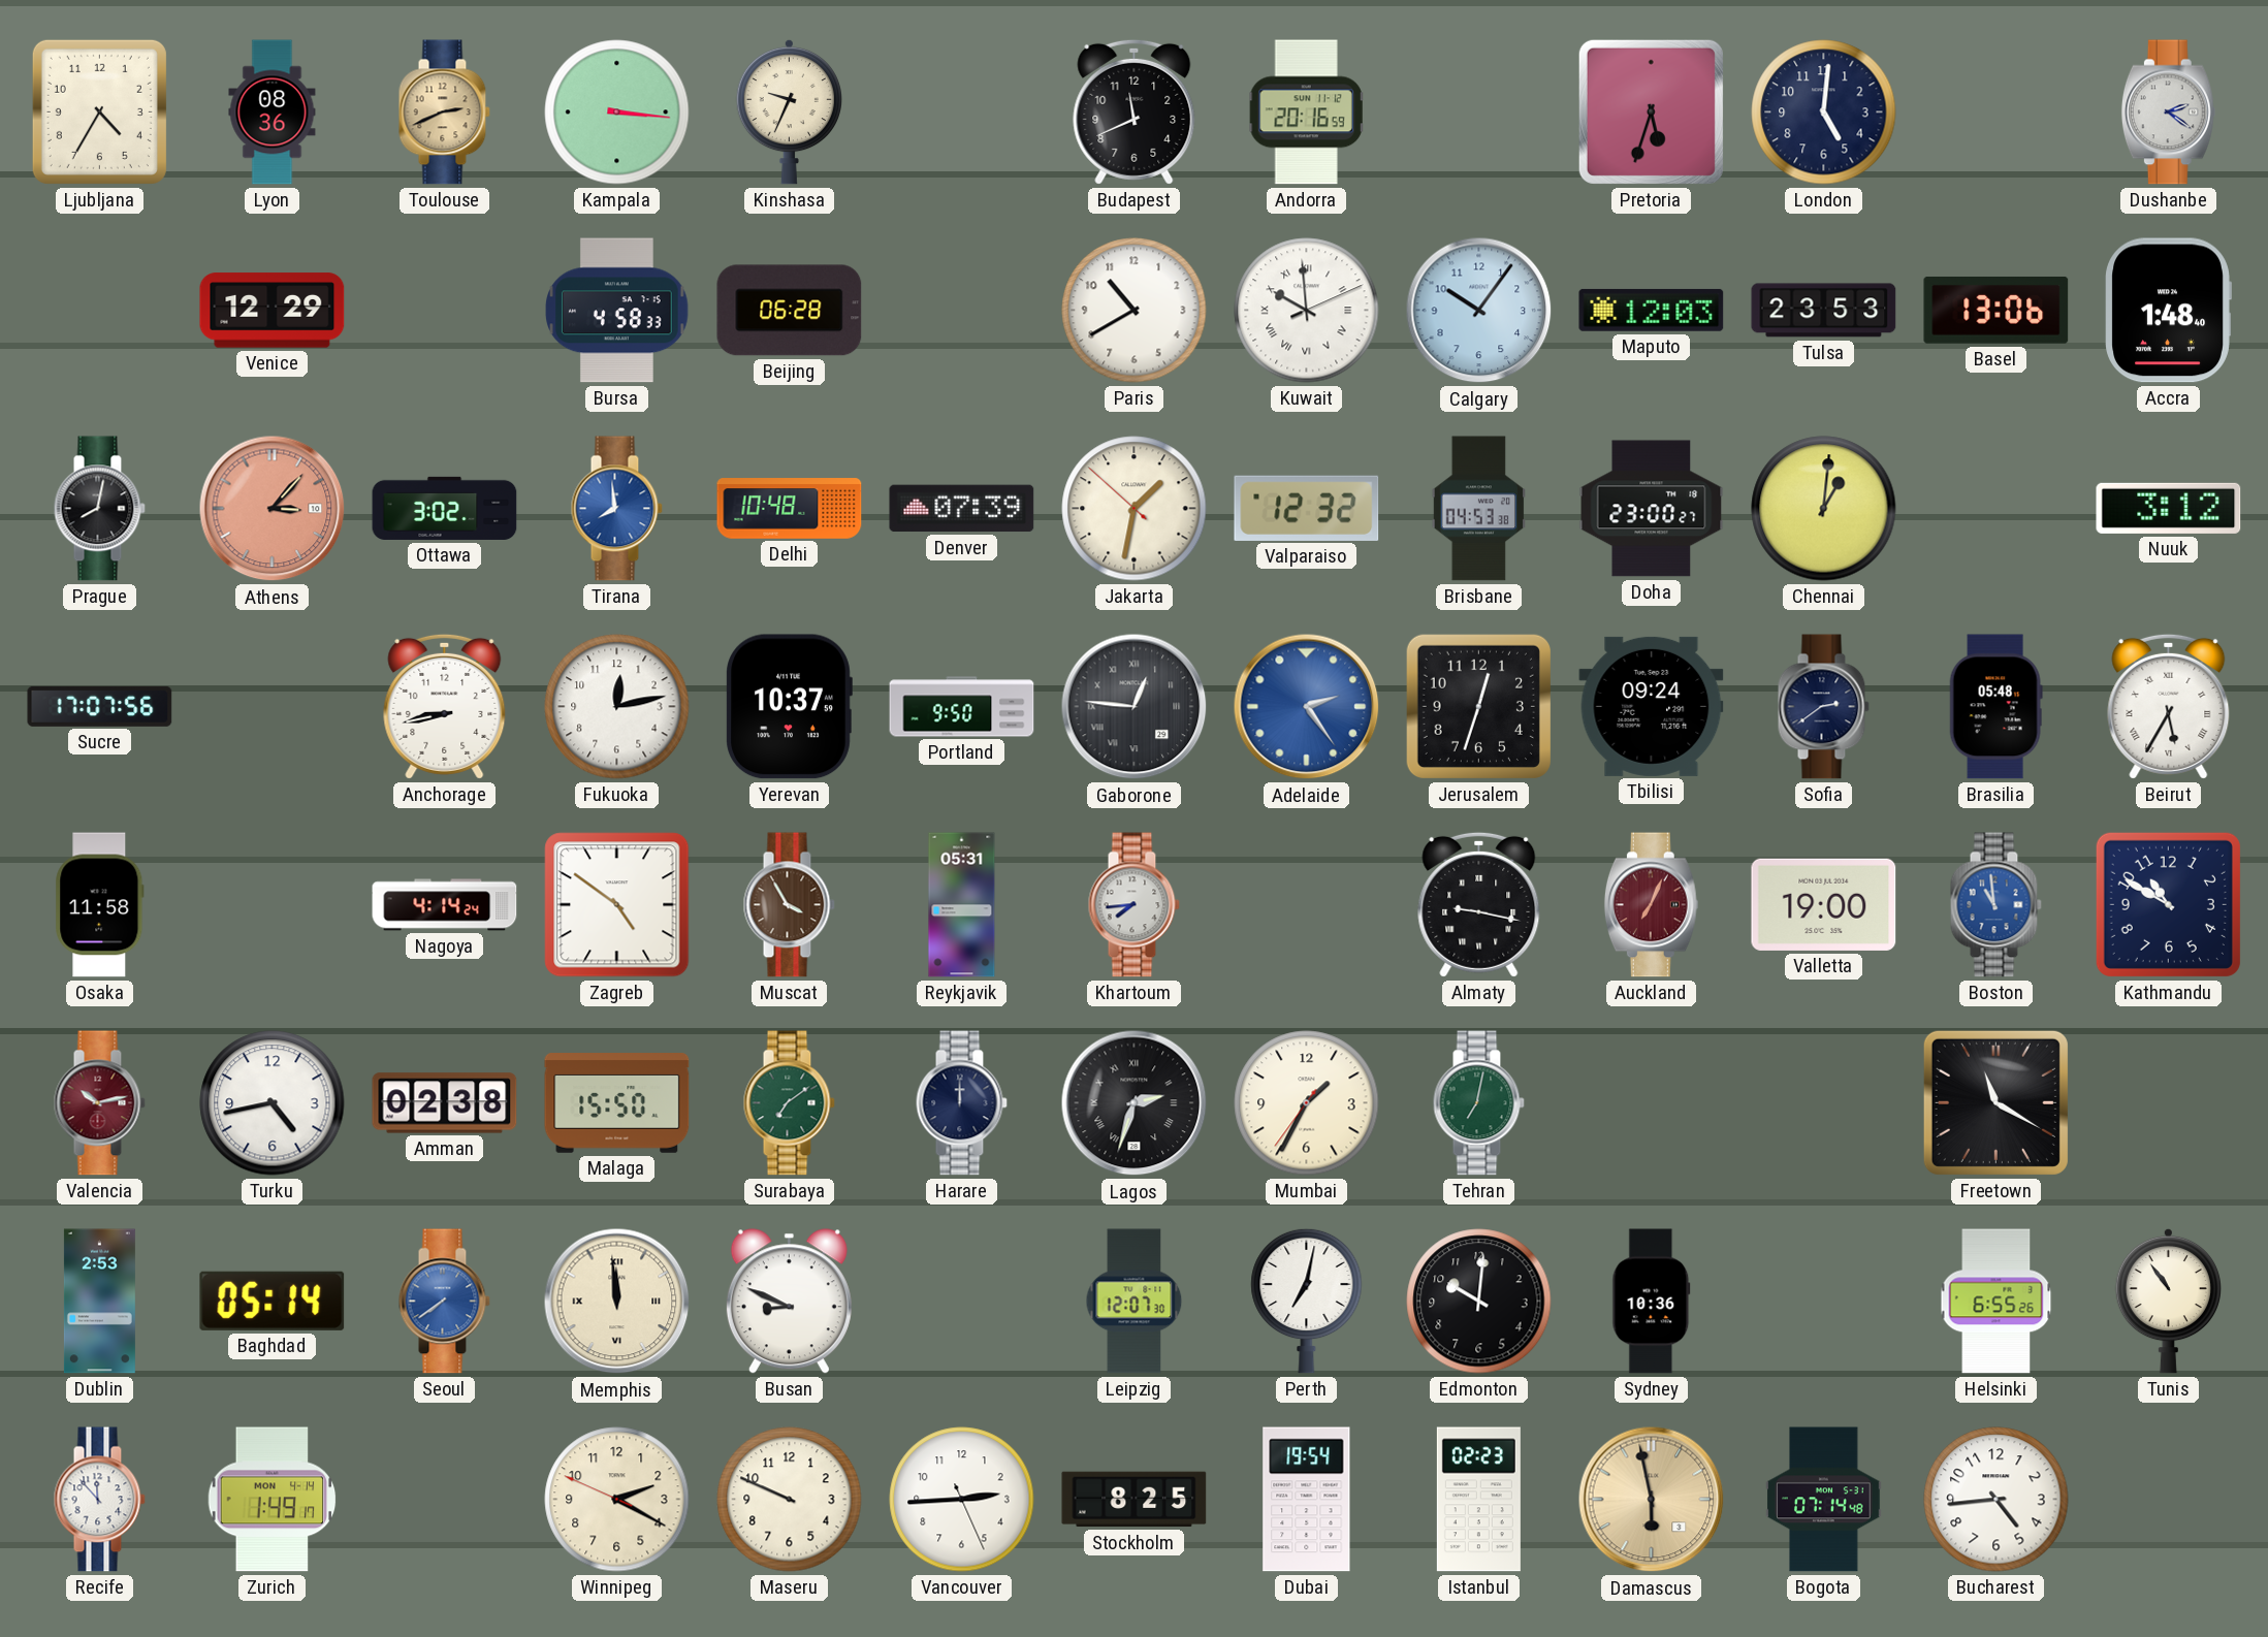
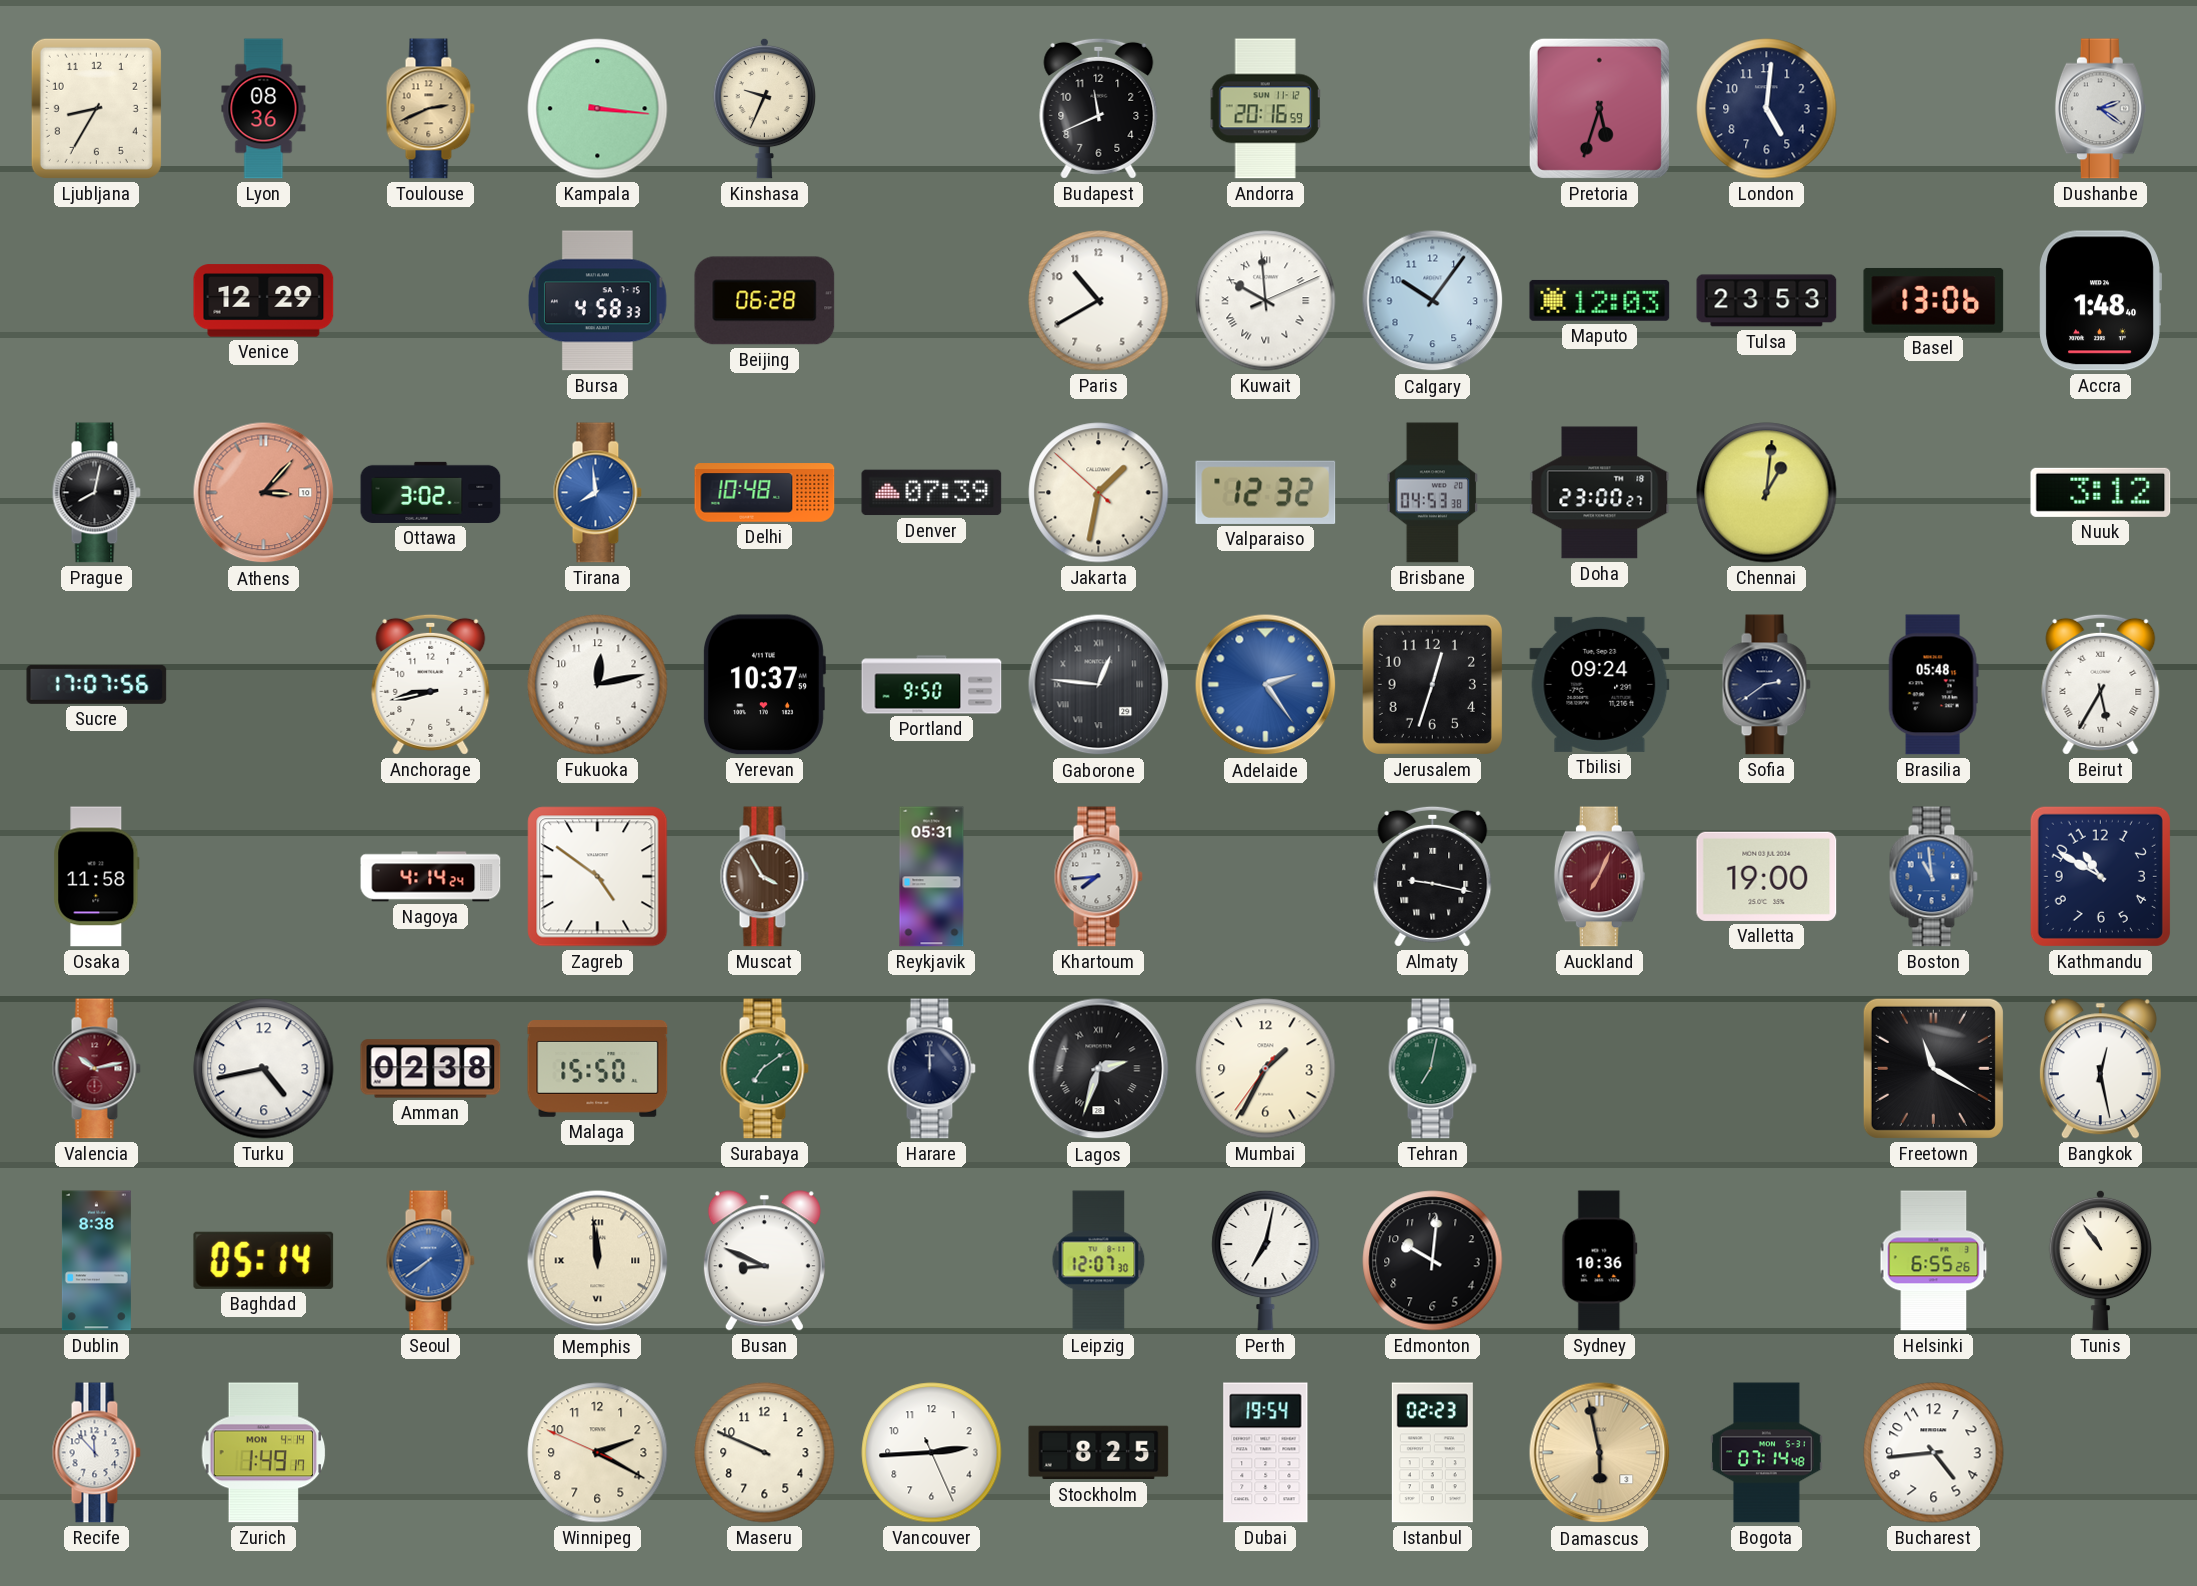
Ljubljana: 4:35 -> 8:35 (96, 108)
Bangkok: none -> 12:28 (2100, 1069)
Dublin: 2:53 -> 8:38 (96, 1261)
